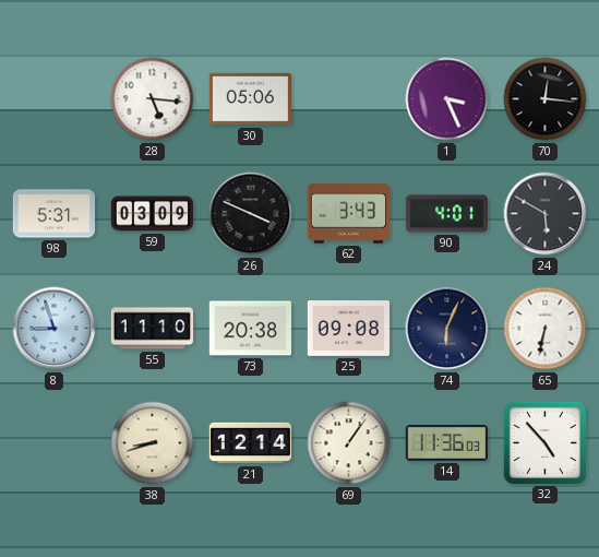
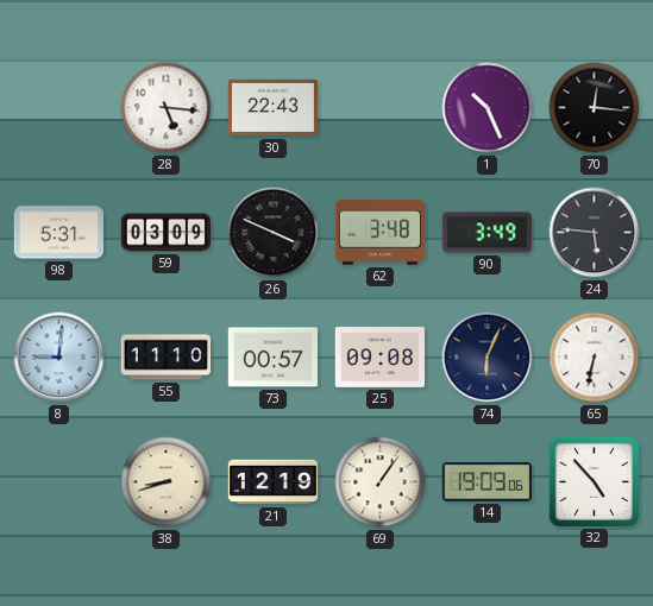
30: 05:06 -> 22:43 (272, 108)
1: 3:26 -> 10:26 (488, 108)
62: 3:43 -> 3:48 (379, 233)
90: 4:01 -> 3:49 (486, 233)
24: 5:50 -> 5:46 (595, 233)
8: 8:57 -> 9:01 (59, 358)
73: 20:38 -> 00:57 (272, 358)
21: 12:14 -> 12:19 (274, 482)
14: 11:36 -> 19:09 (486, 481)
